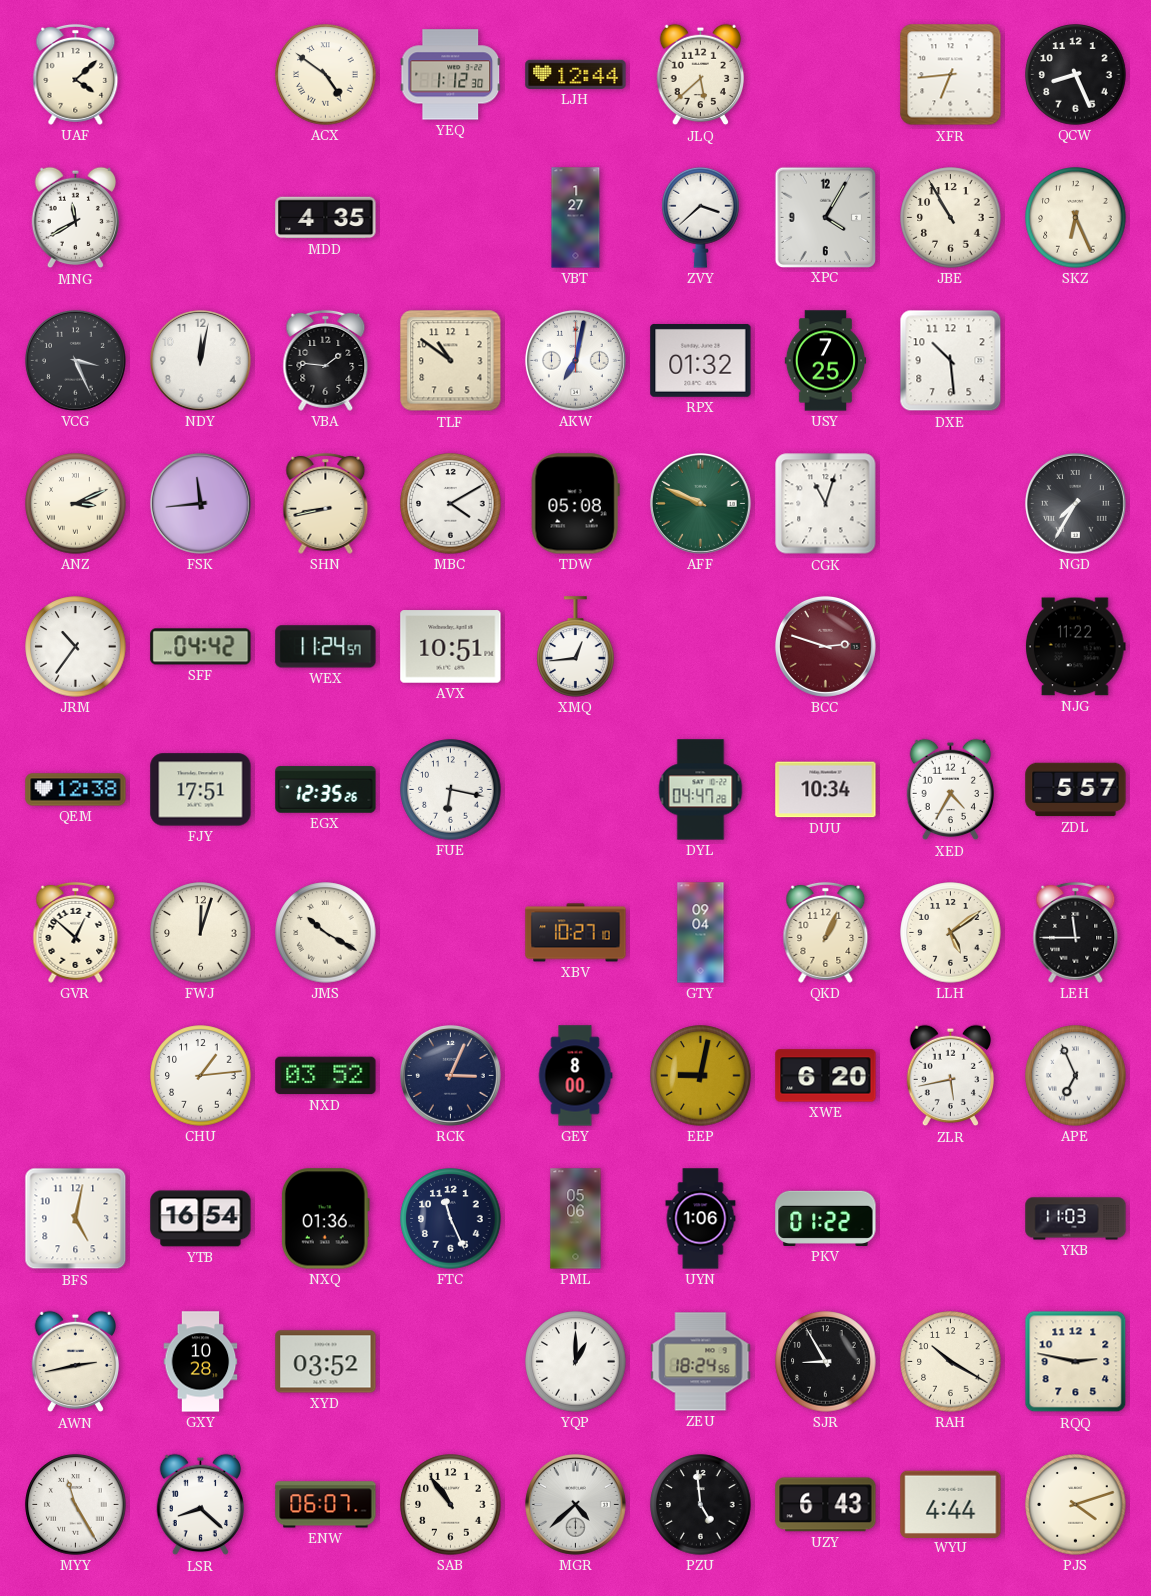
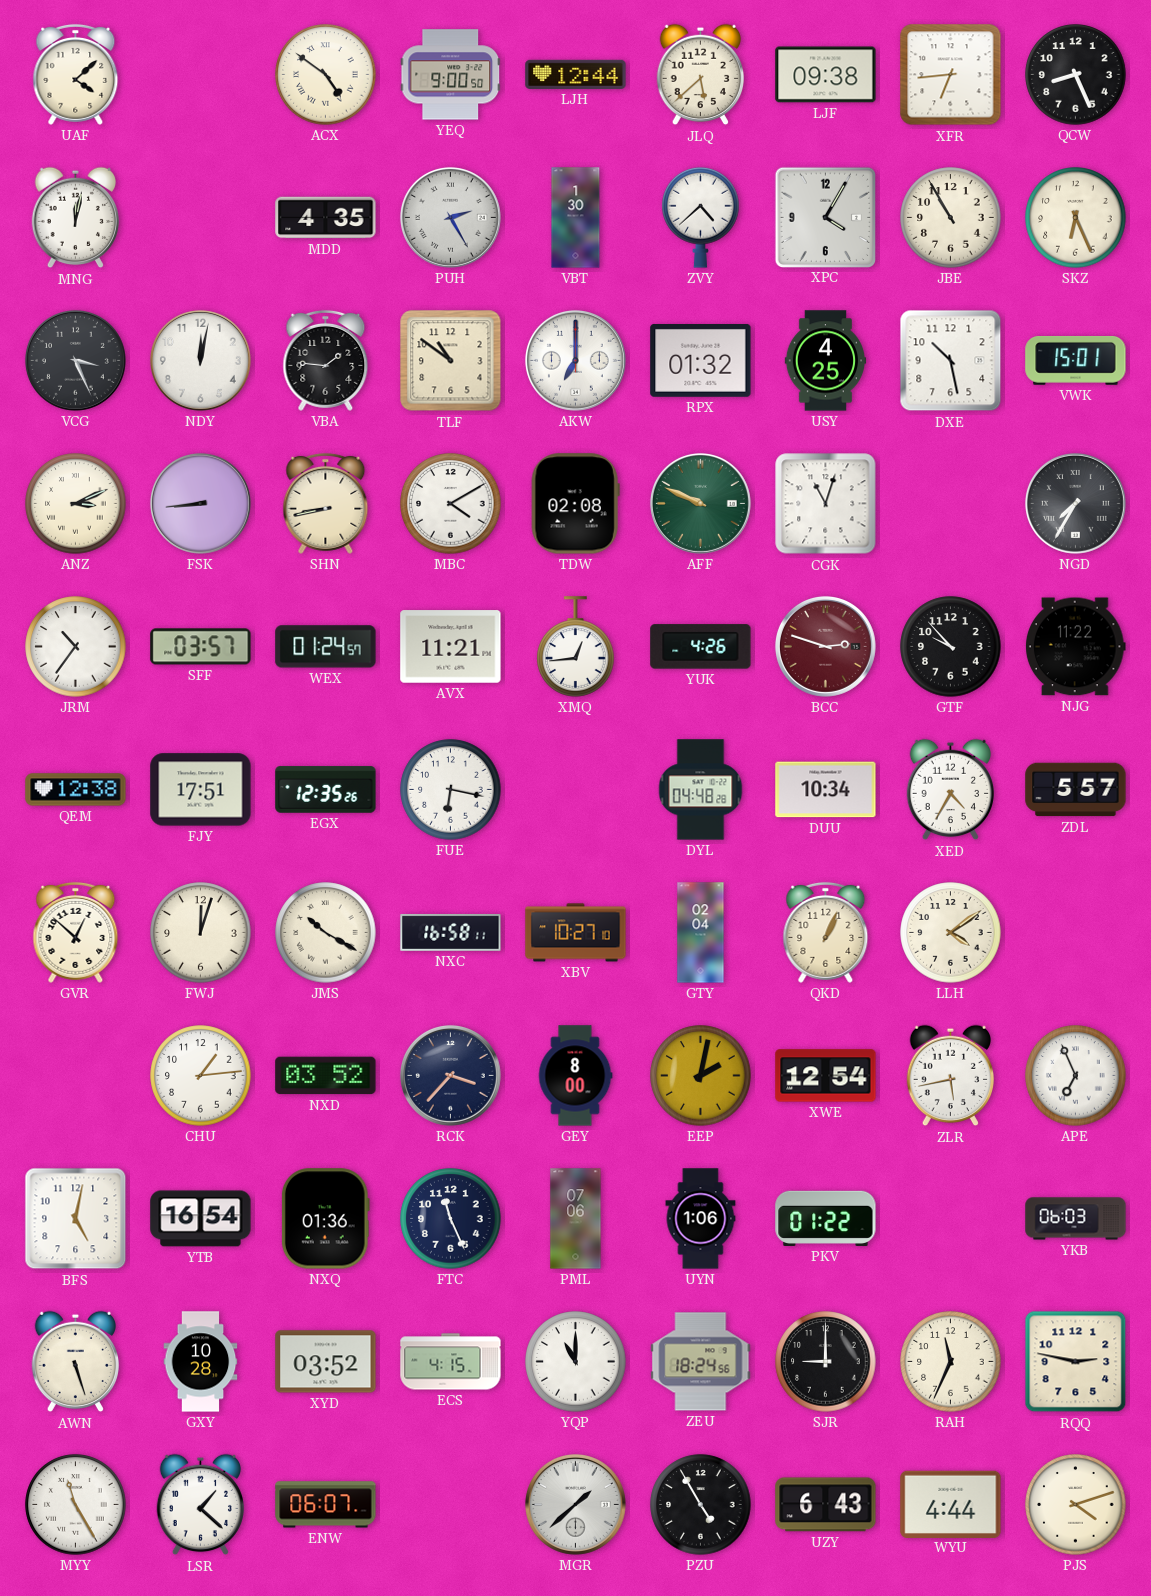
YEQ: 1:12 -> 9:00 (451, 75)
LJF: none -> 09:38 (826, 75)
MNG: 11:40 -> 12:02 (75, 218)
PUH: none -> 2:25 (450, 217)
VBT: 1:27 -> 1:30 (576, 218)
ZVY: 3:38 -> 4:38 (701, 217)
AKW: 7:02 -> 7:00 (575, 360)
USY: 7:25 -> 4:25 (826, 361)
DXE: 10:29 -> 10:28 (951, 361)
VWK: none -> 15:01 (1076, 360)
FSK: 11:44 -> 8:44 (200, 503)
TDW: 05:08 -> 02:08 (575, 504)
SFF: 04:42 -> 03:57 (201, 647)
WEX: 11:24 -> 01:24 (326, 647)
AVX: 10:51 -> 11:21 (451, 647)
YUK: none -> 4:26 (701, 647)
GTF: none -> 9:53 (951, 647)
DYL: 04:47 -> 04:48 (701, 790)
NXC: none -> 16:58 (451, 932)
GTY: 09:04 -> 02:04 (701, 933)
LLH: 5:09 -> 4:09 (951, 933)
LEH: 11:45 -> none (1076, 932)
RCK: 3:04 -> 3:37 (450, 1075)
EEP: 9:02 -> 2:02 (701, 1076)
XWE: 6:20 -> 12:54 (826, 1076)
PML: 05:06 -> 07:06 (576, 1219)
YKB: 11:03 -> 06:03 (1076, 1219)
AWN: 2:43 -> 5:27 (75, 1362)
ECS: none -> 4:15 (451, 1362)
YQP: 1:00 -> 11:00 (576, 1362)
SJR: 8:55 -> 9:00 (826, 1362)
RAH: 10:20 -> 11:34 (951, 1362)
LSR: 8:22 -> 1:22 (200, 1505)
SAB: 10:54 -> none (451, 1505)
MGR: 4:38 -> 1:38 (575, 1504)
PZU: 4:59 -> 4:55 (701, 1505)
